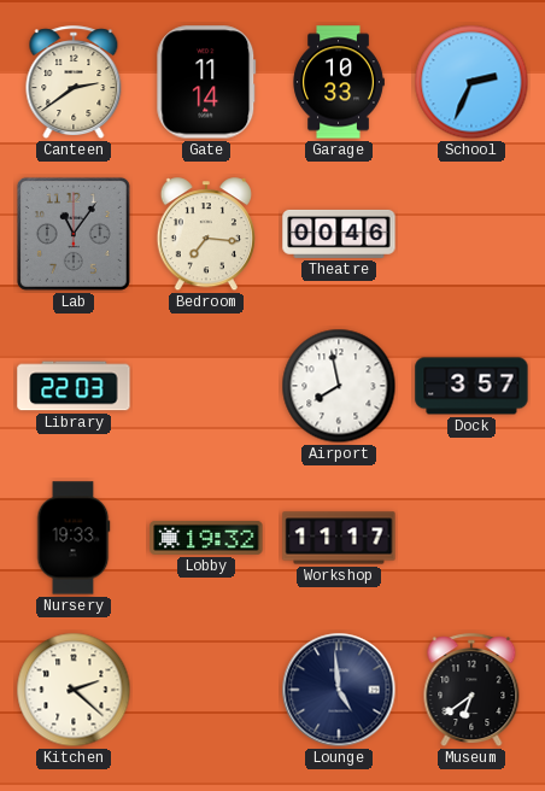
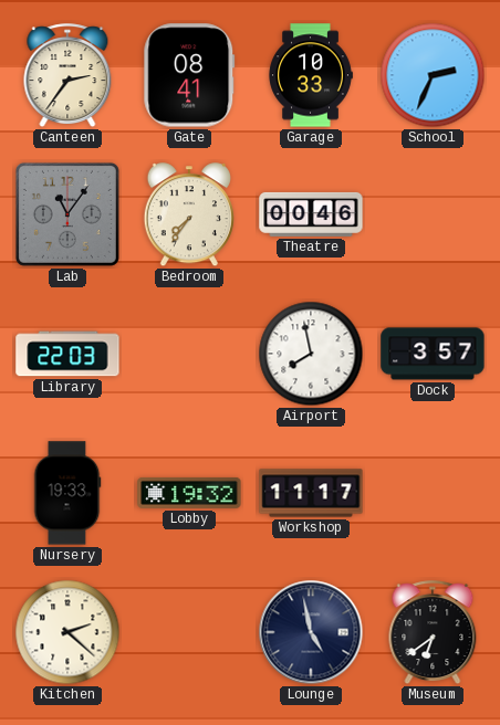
Canteen: 2:39 -> 2:36 (67, 76)
Gate: 11:14 -> 08:41 (189, 75)
Bedroom: 7:16 -> 7:36 (189, 216)
Lounge: 4:59 -> 4:58 (311, 632)
